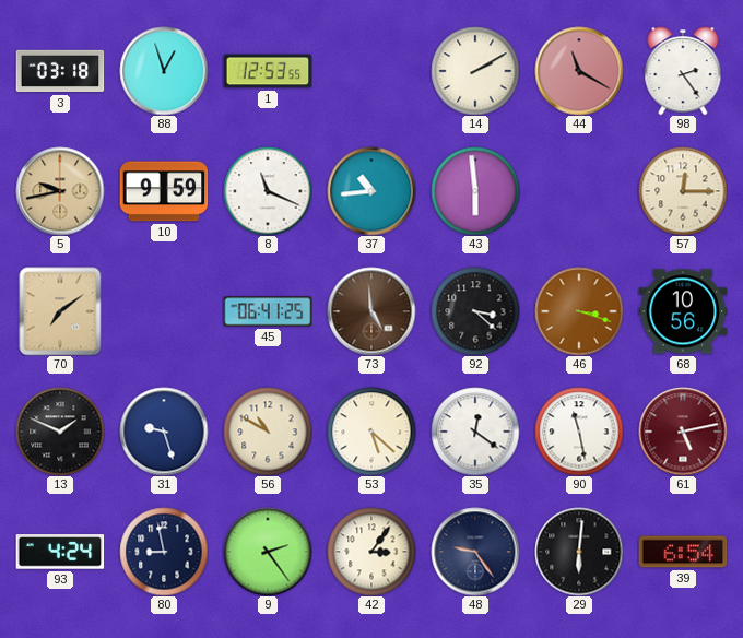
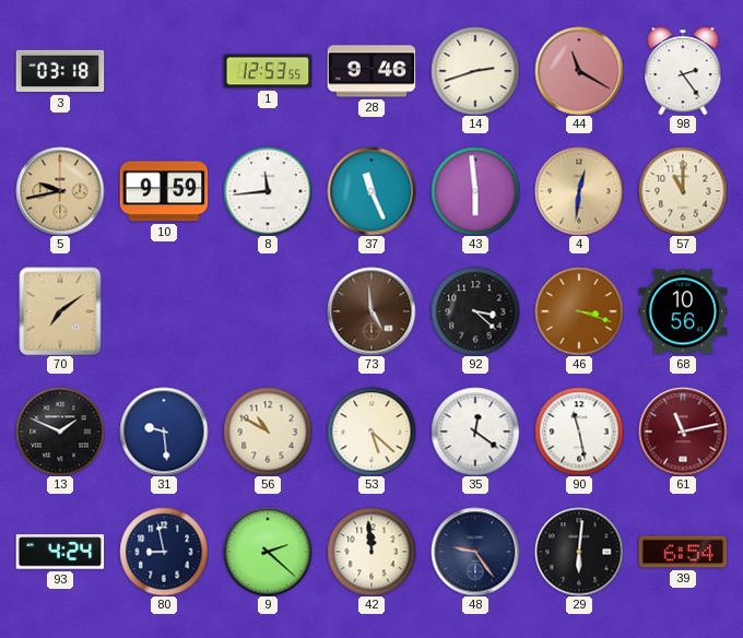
88: 12:57 -> none (164, 71)
28: none -> 9:46 (371, 71)
14: 2:10 -> 2:42 (475, 71)
8: 11:19 -> 11:44 (268, 191)
37: 10:44 -> 11:26 (371, 191)
4: none -> 12:31 (579, 191)
57: 12:15 -> 11:00 (683, 191)
45: 06:41 -> none (268, 311)
31: 9:27 -> 9:29 (164, 432)
61: 5:13 -> 11:13 (683, 432)
9: 2:24 -> 2:22 (268, 552)
42: 3:06 -> 11:59 (371, 552)
